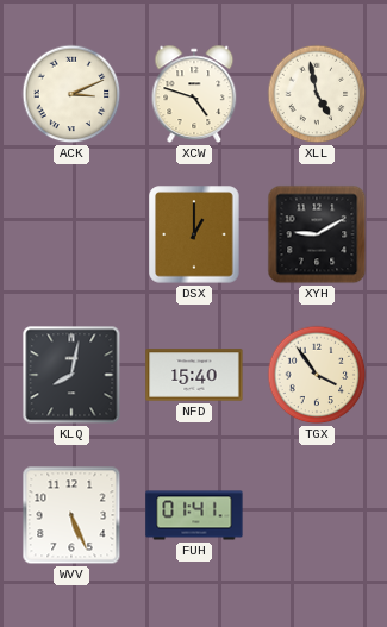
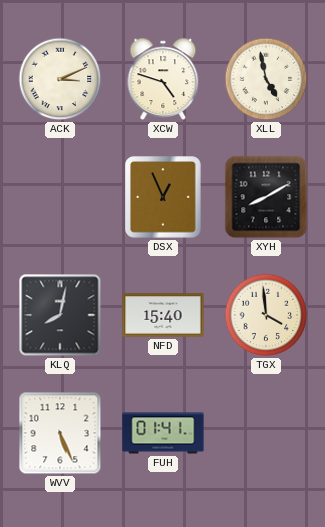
DSX: 1:00 -> 12:56 (163, 197)
XYH: 9:10 -> 8:10 (266, 197)
TGX: 3:54 -> 3:59 (266, 315)
